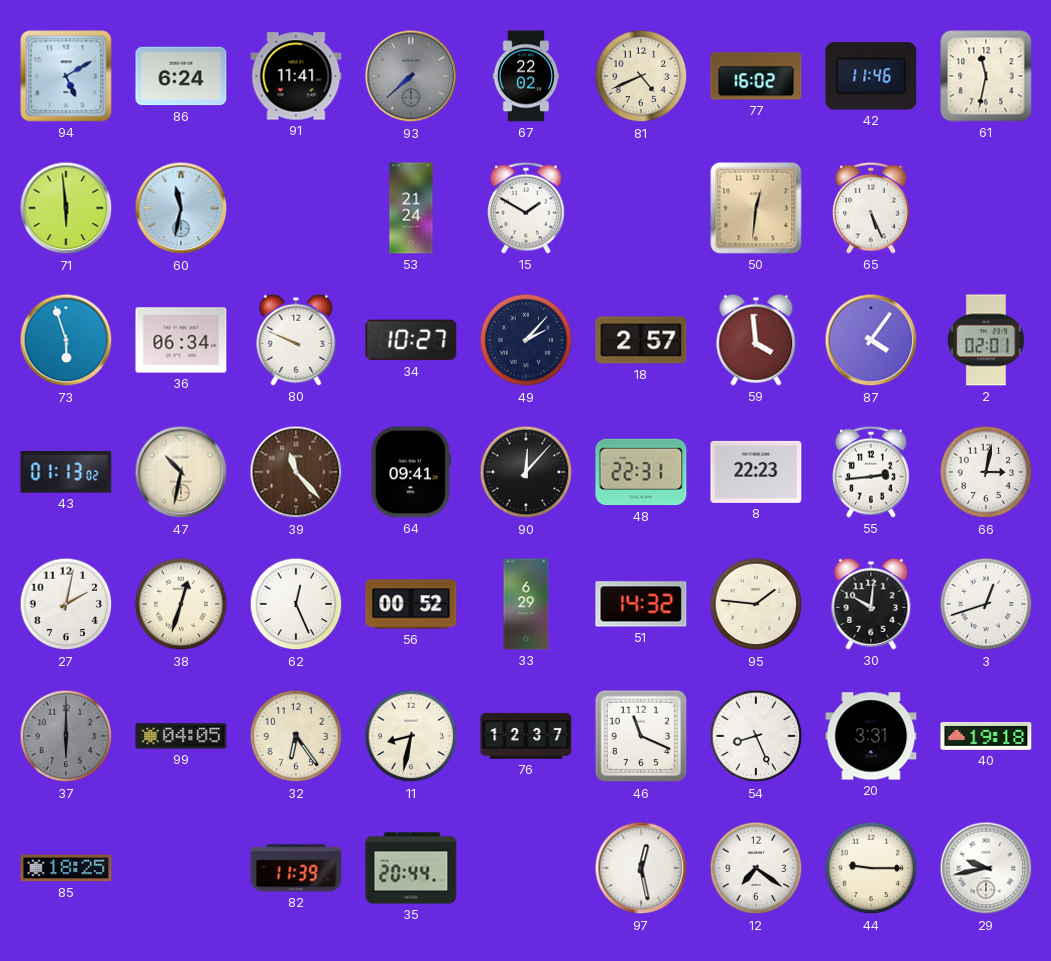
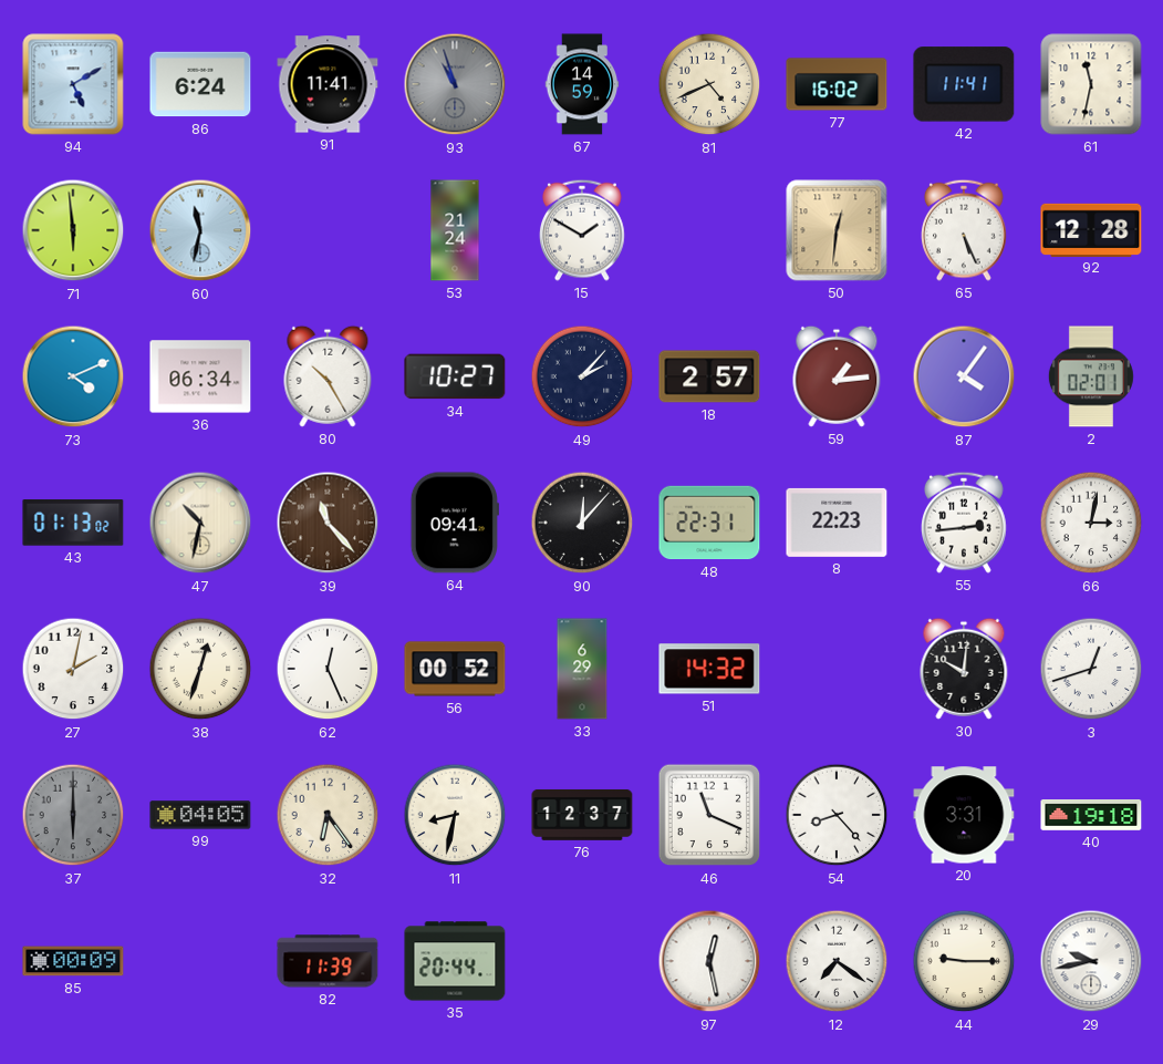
93: 7:38 -> 10:57 (455, 84)
67: 22:02 -> 14:59 (582, 84)
42: 11:46 -> 11:41 (964, 84)
92: none -> 12:28 (1091, 229)
73: 5:57 -> 4:11 (73, 376)
80: 9:49 -> 10:25 (328, 376)
59: 3:59 -> 1:14 (837, 376)
95: 1:46 -> none (756, 604)
54: 8:26 -> 8:23 (837, 815)
85: 18:25 -> 00:09 (73, 961)
